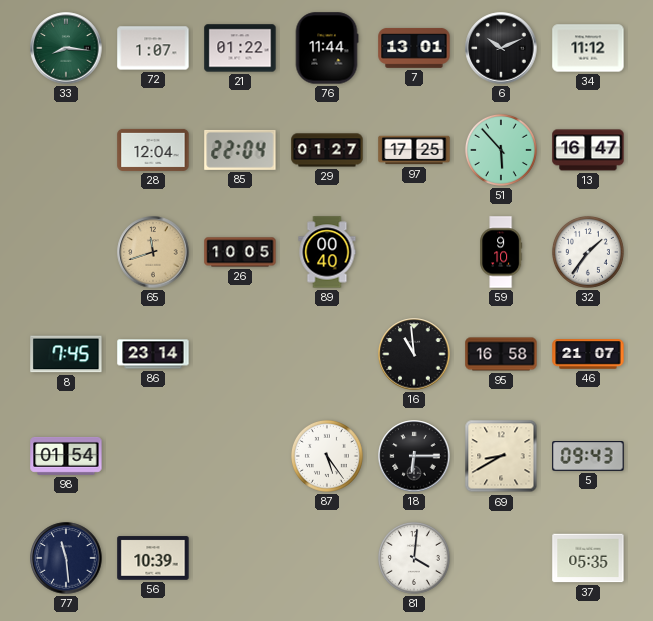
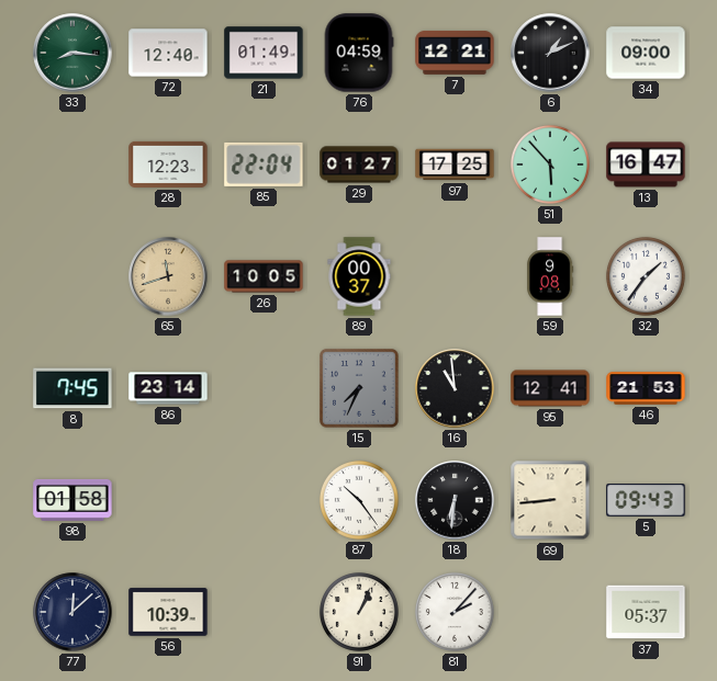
72: 1:07 -> 12:40 (168, 53)
21: 01:22 -> 01:49 (264, 53)
76: 11:44 -> 04:59 (359, 53)
7: 13:01 -> 12:21 (455, 53)
6: 10:11 -> 1:11 (550, 53)
34: 11:12 -> 09:00 (646, 53)
28: 12:04 -> 12:23 (168, 164)
89: 00:40 -> 00:37 (359, 276)
59: 9:10 -> 9:08 (550, 276)
15: none -> 7:34 (359, 388)
95: 16:58 -> 12:41 (550, 388)
46: 21:07 -> 21:53 (646, 388)
98: 01:54 -> 01:58 (72, 500)
87: 5:24 -> 10:24 (359, 500)
18: 6:15 -> 6:31 (455, 500)
69: 8:40 -> 8:44 (550, 500)
77: 11:29 -> 12:08 (72, 612)
91: none -> 1:04 (359, 612)
81: 4:01 -> 2:07 (455, 612)
37: 05:35 -> 05:37 (646, 612)
